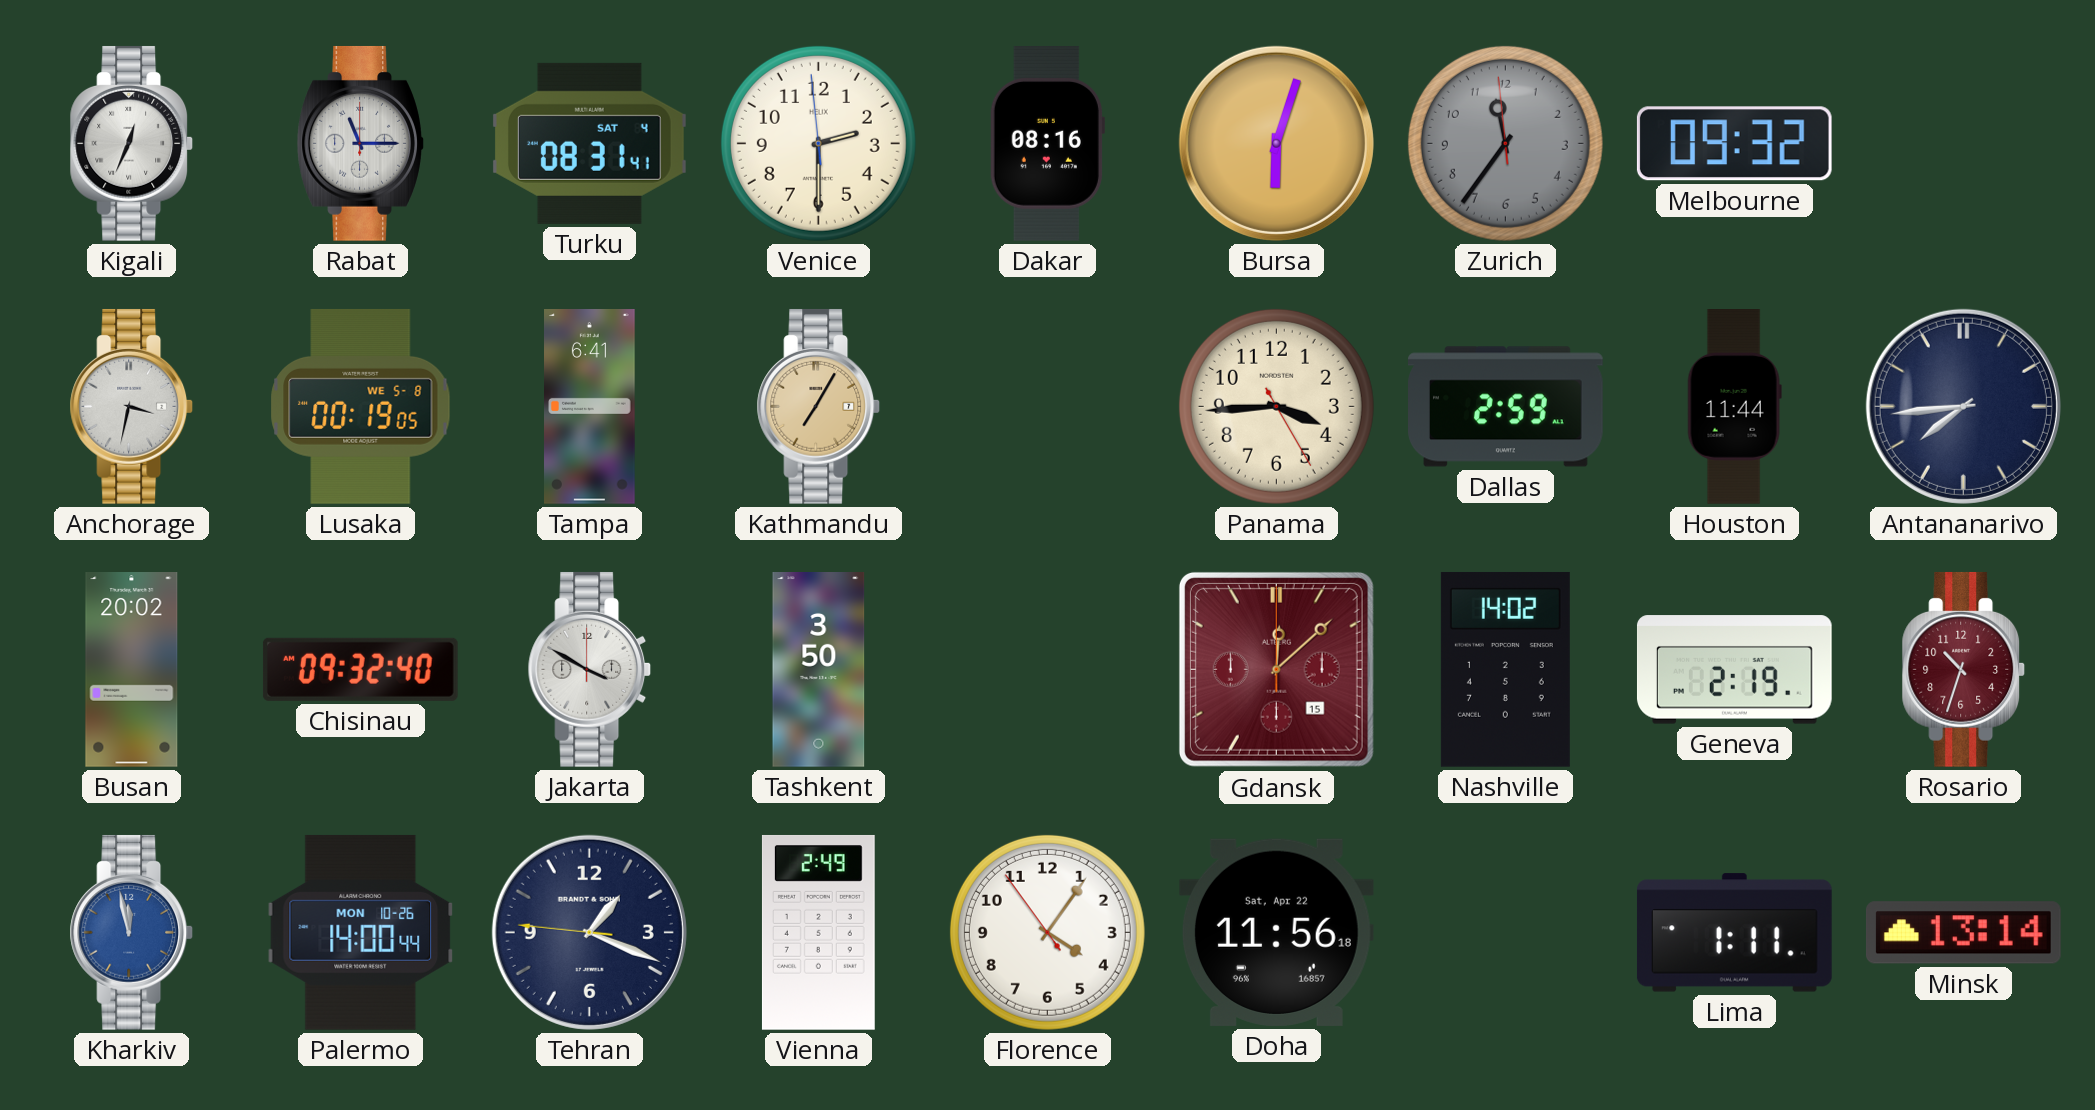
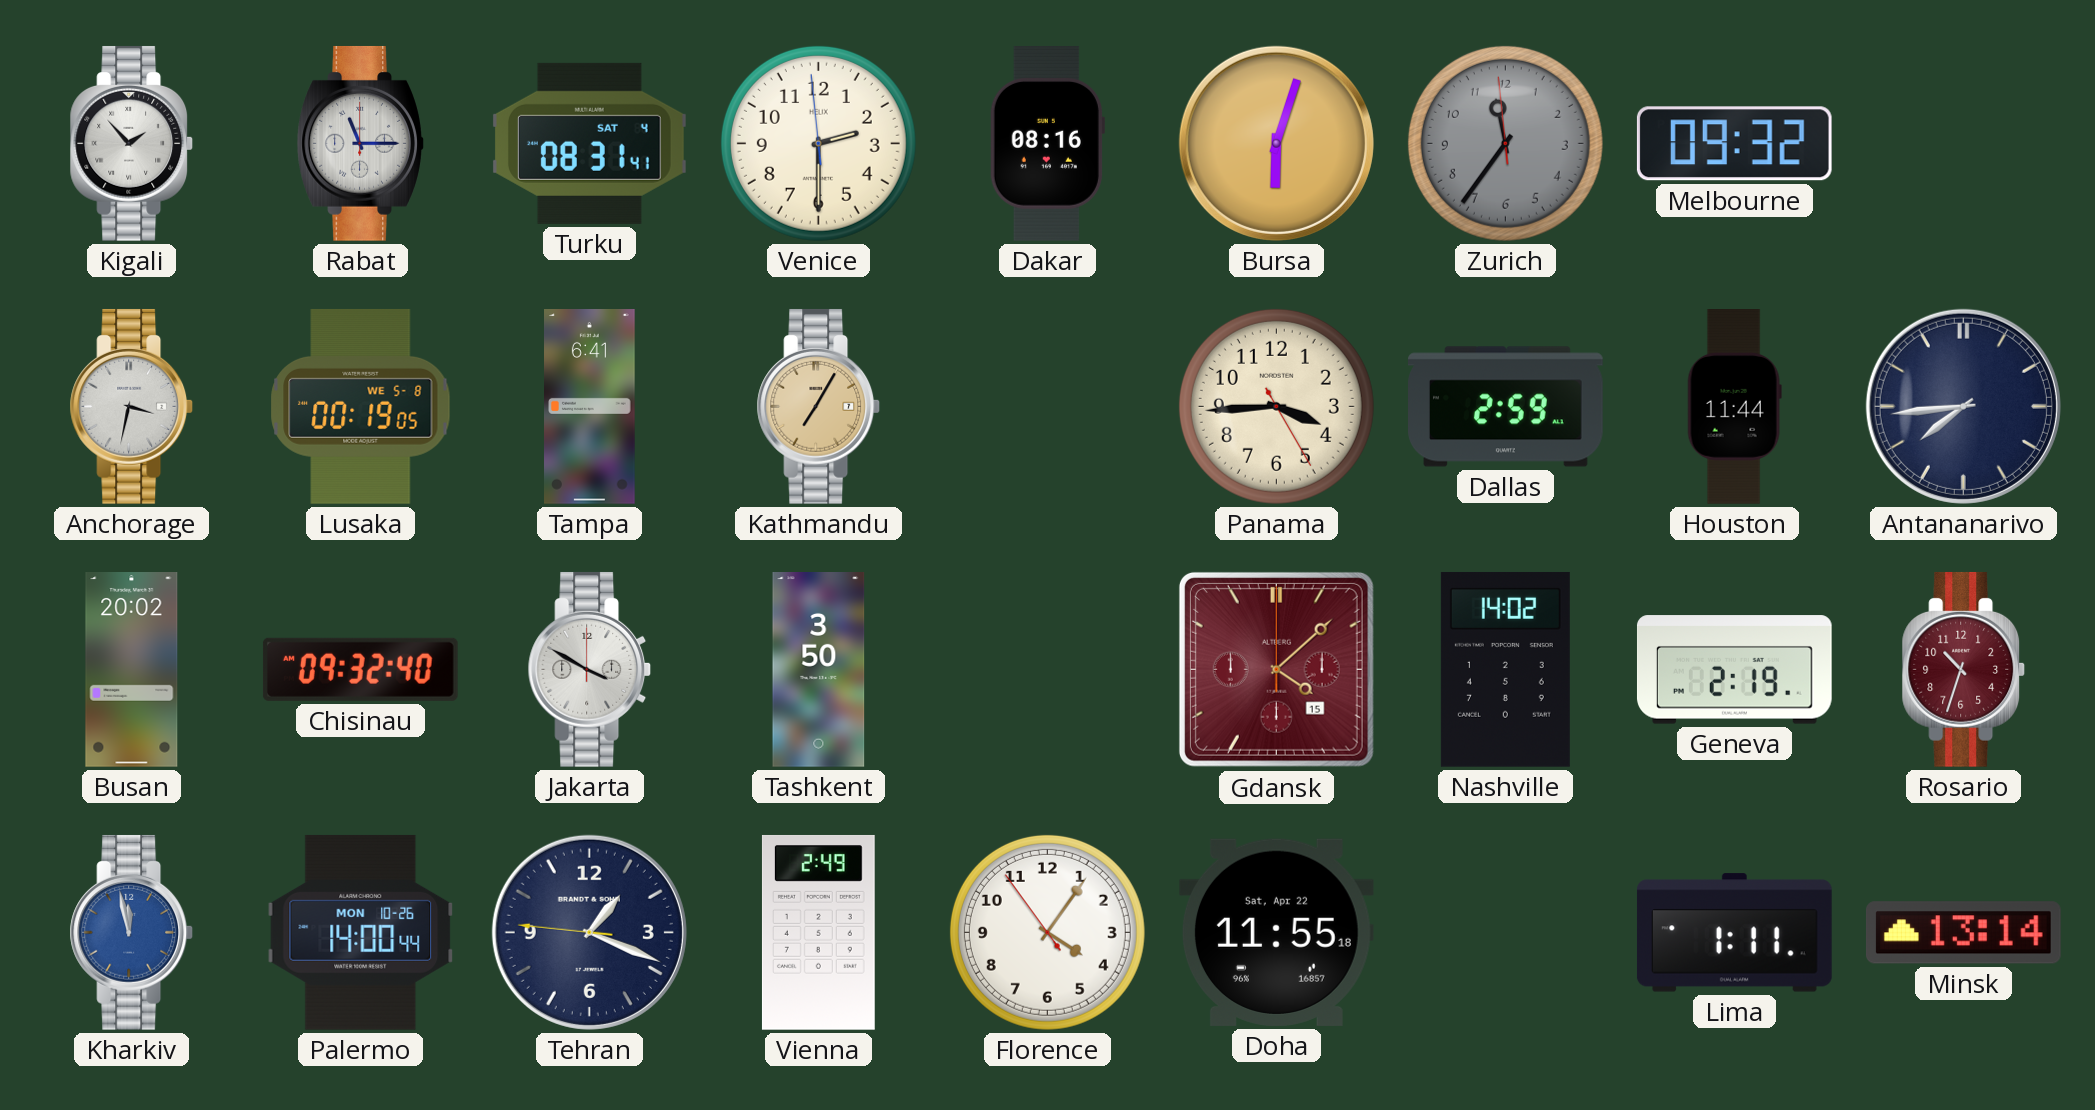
Kigali: 12:34 -> 1:53 (132, 143)
Gdansk: 12:08 -> 4:08 (1276, 669)
Doha: 11:56 -> 11:55 (1276, 932)
